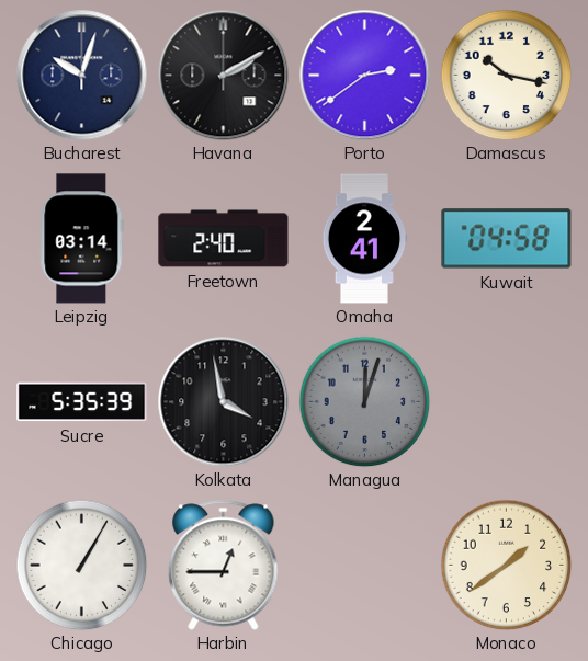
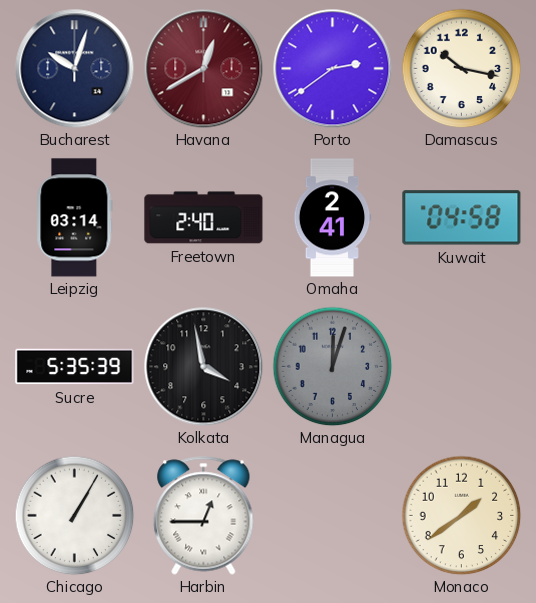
Havana: 2:10 -> 12:40 (204, 69)
Havana dial: black -> burgundy (204, 69)
